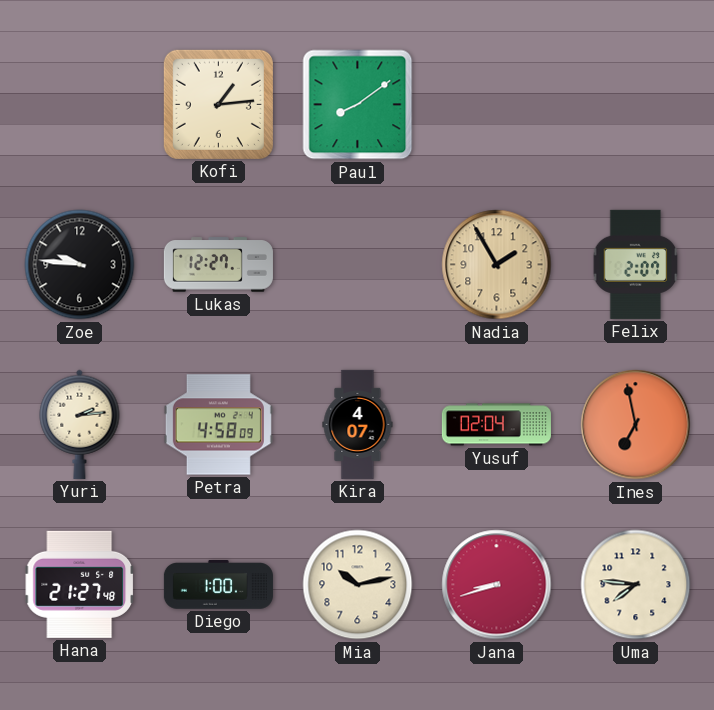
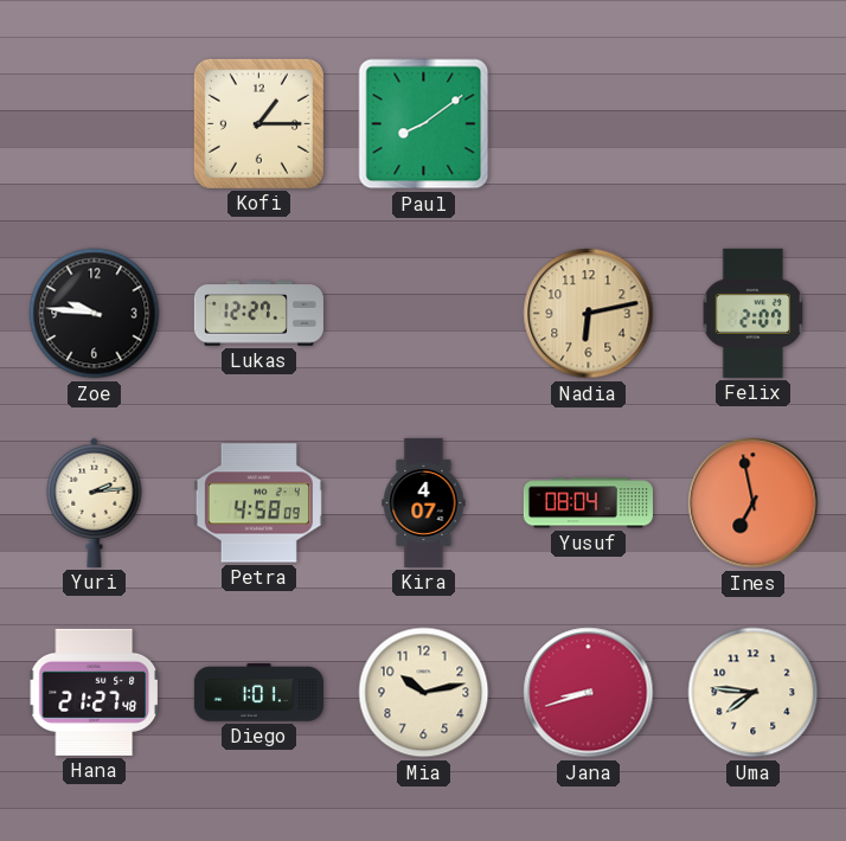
Kofi: 1:14 -> 1:15 (258, 123)
Nadia: 1:55 -> 6:13 (589, 314)
Yusuf: 02:04 -> 08:04 (588, 503)
Diego: 1:00 -> 1:01 (258, 693)
